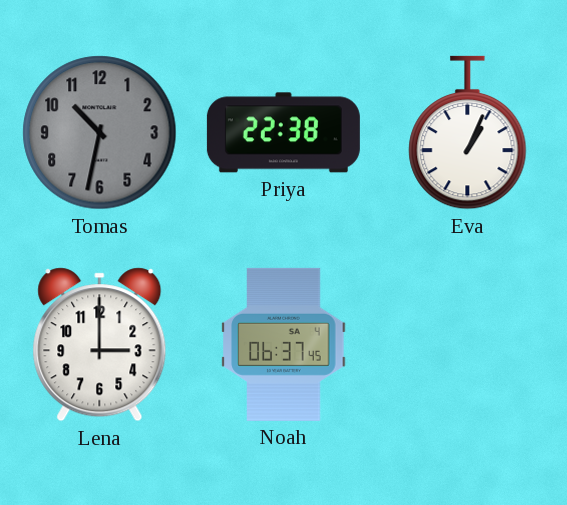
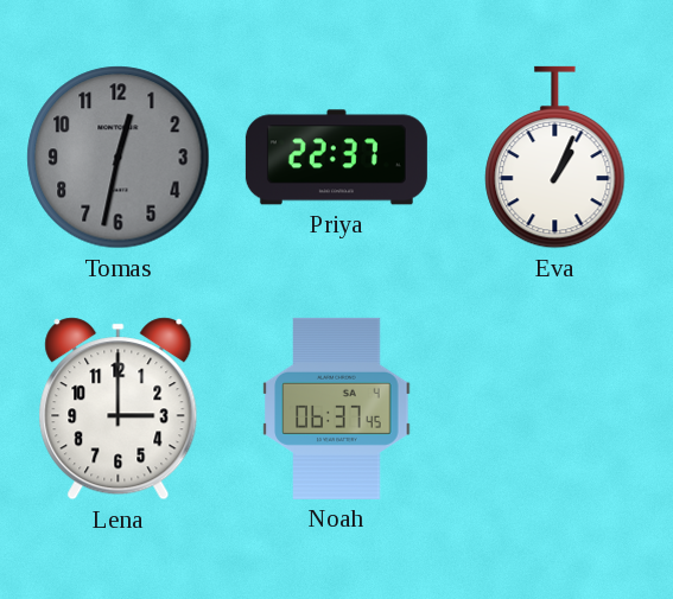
Tomas: 10:32 -> 12:32 (119, 158)
Priya: 22:38 -> 22:37 (336, 158)
